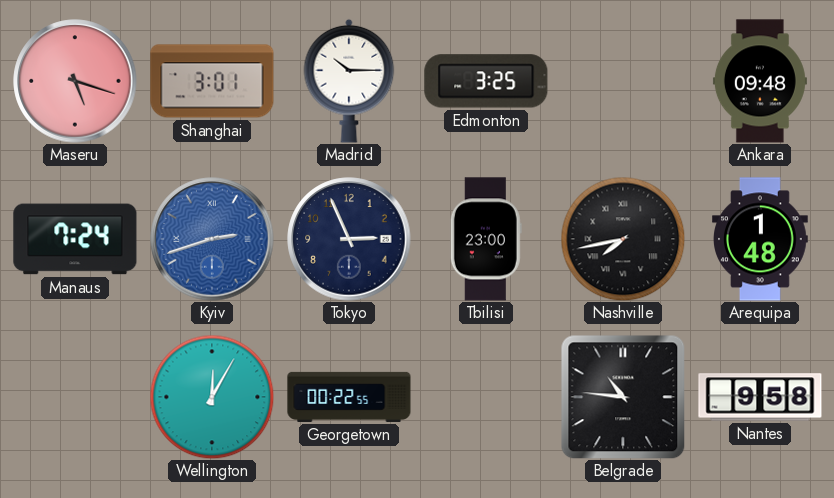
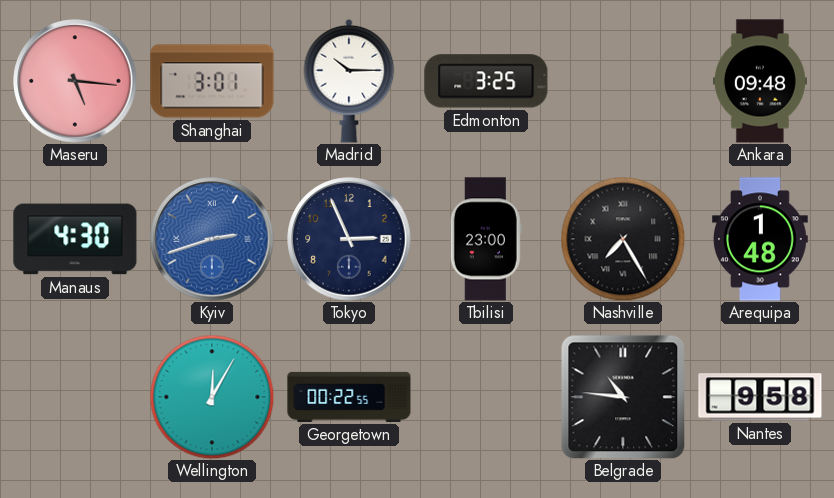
Maseru: 5:18 -> 5:16 (75, 81)
Manaus: 7:24 -> 4:30 (75, 239)
Nashville: 7:43 -> 7:25 (623, 239)
